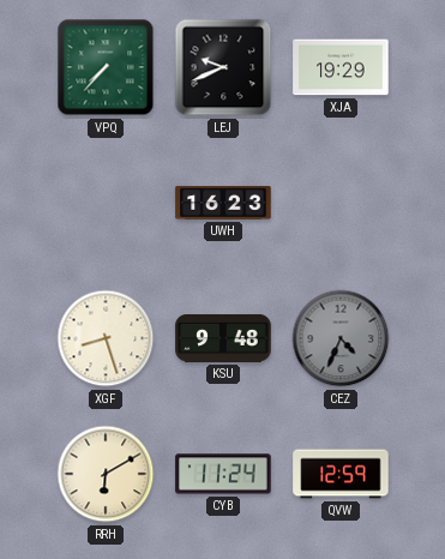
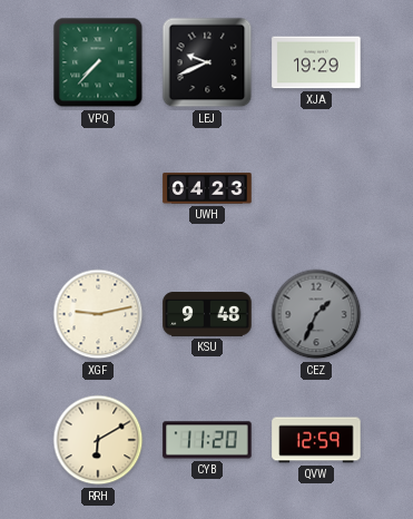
UWH: 16:23 -> 04:23 (207, 188)
XGF: 8:27 -> 9:13 (98, 314)
CEZ: 4:34 -> 1:34 (316, 314)
CYB: 11:24 -> 11:20 (207, 440)
